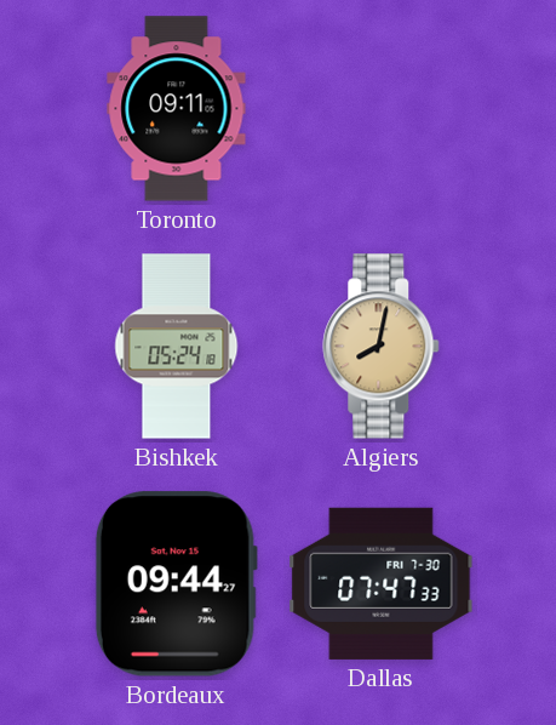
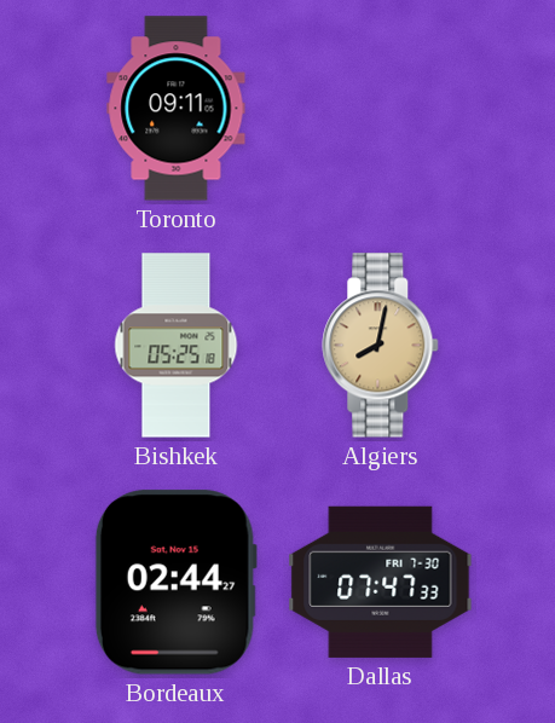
Bishkek: 05:24 -> 05:25 (177, 346)
Bordeaux: 09:44 -> 02:44 (175, 583)
